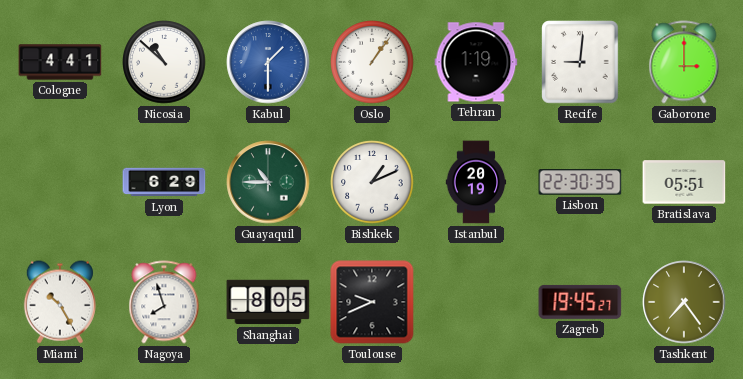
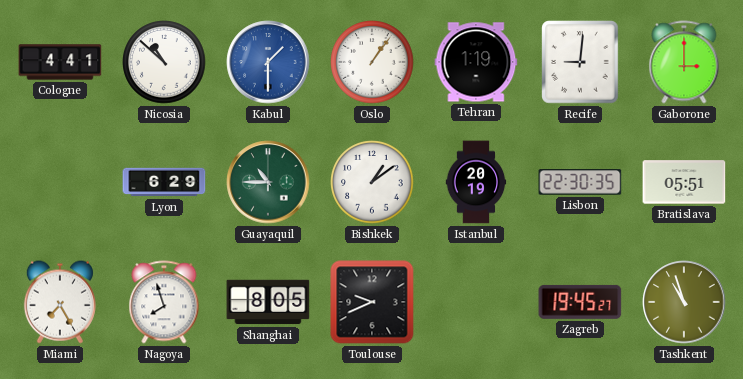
Bishkek: 1:11 -> 1:09 (372, 182)
Miami: 10:25 -> 7:25 (60, 302)
Tashkent: 7:24 -> 10:57 (684, 302)
